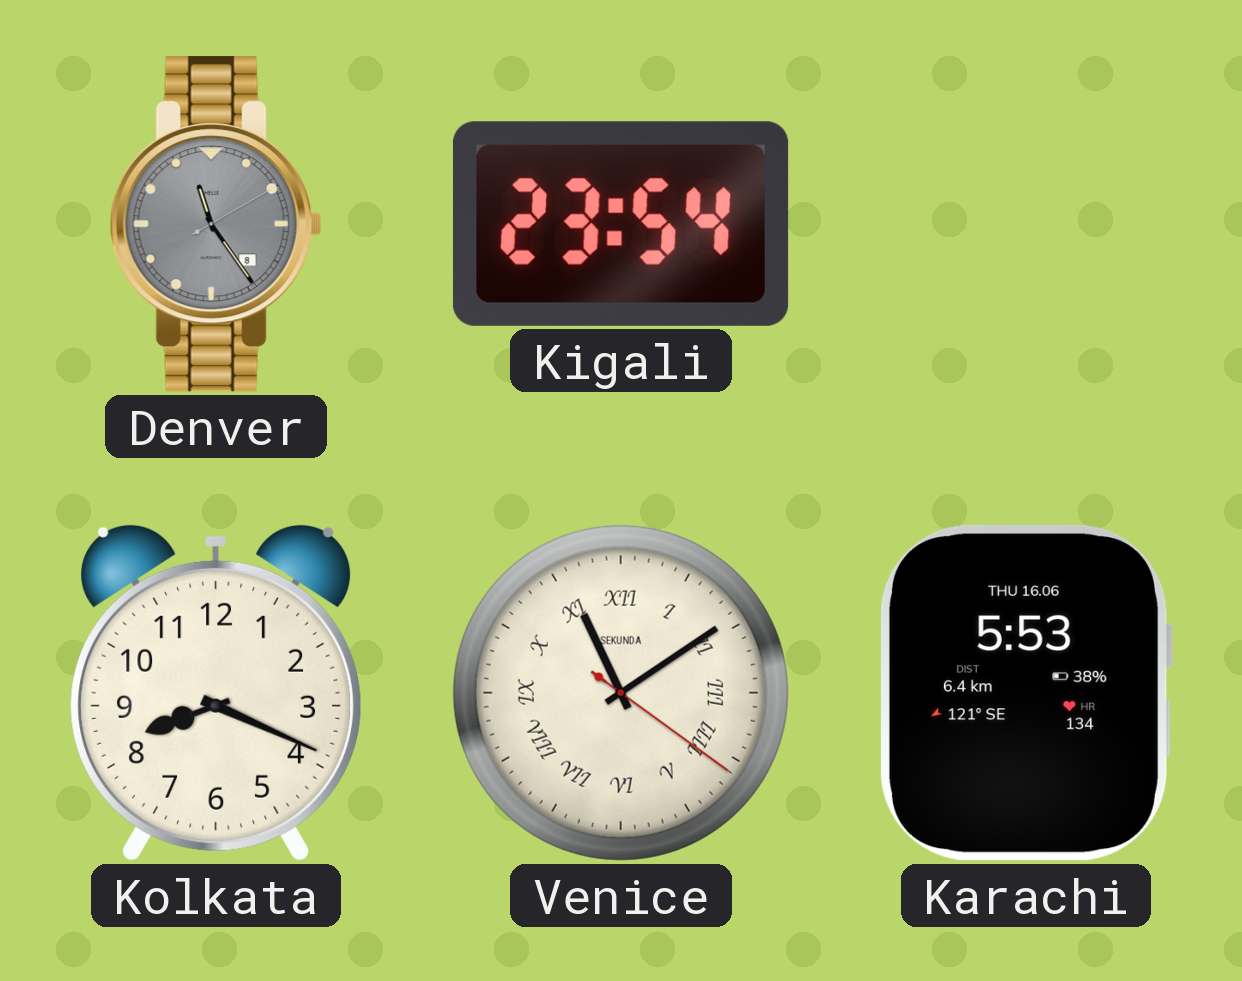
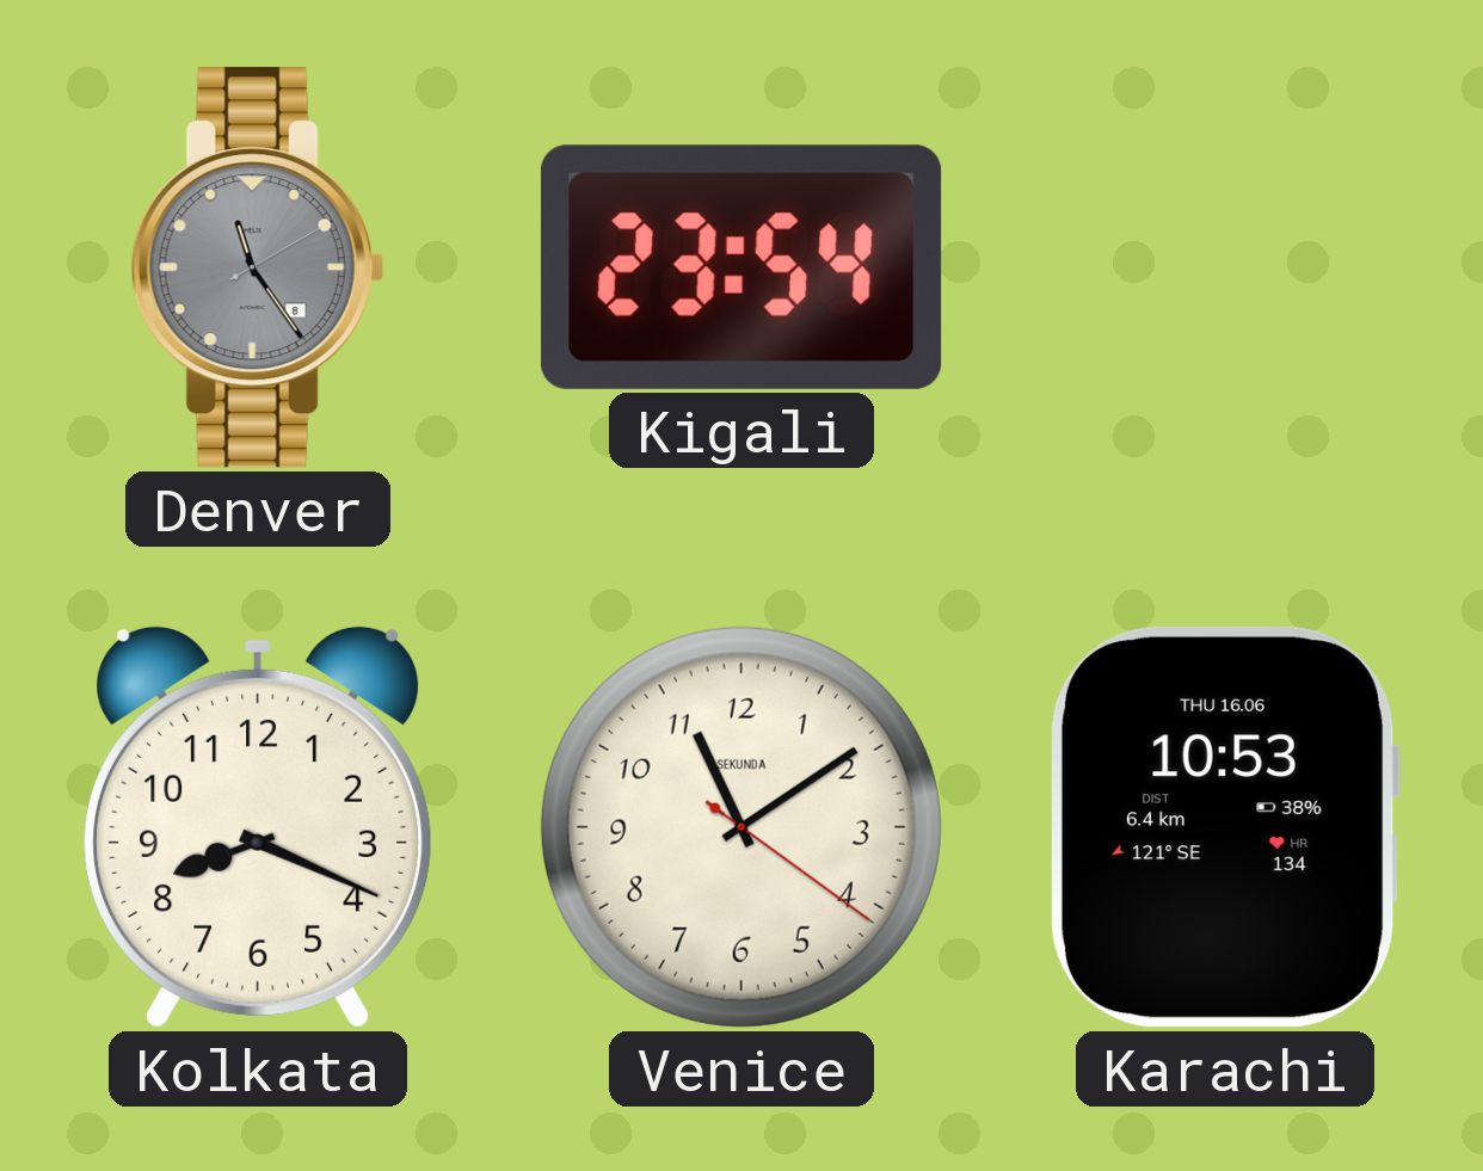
Venice numerals: Roman -> Arabic (741, 827)
Karachi: 5:53 -> 10:53 (1224, 827)
